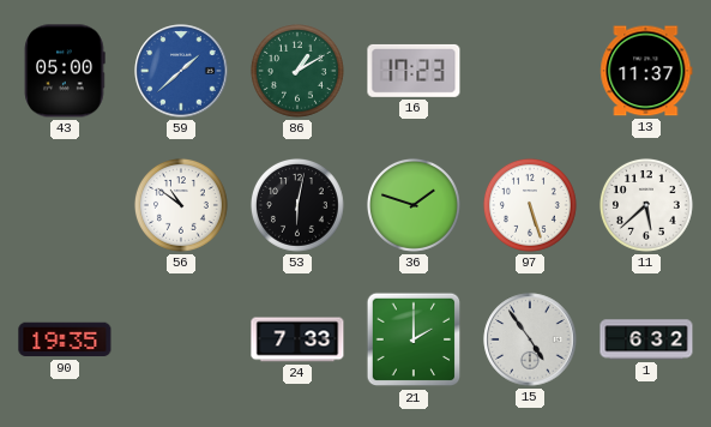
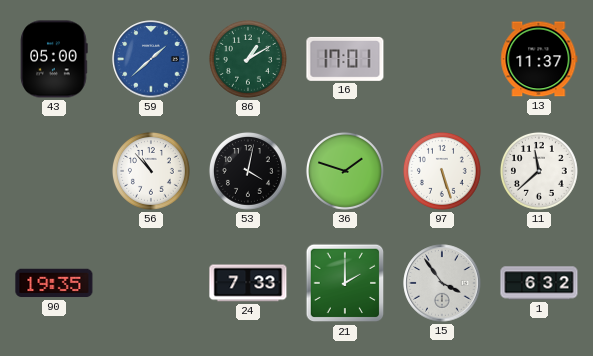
16: 17:23 -> 17:01 (345, 59)
56: 10:51 -> 10:53 (151, 171)
53: 6:02 -> 4:02 (248, 171)
11: 5:38 -> 11:38 (539, 171)
15: 4:54 -> 3:54 (442, 283)
